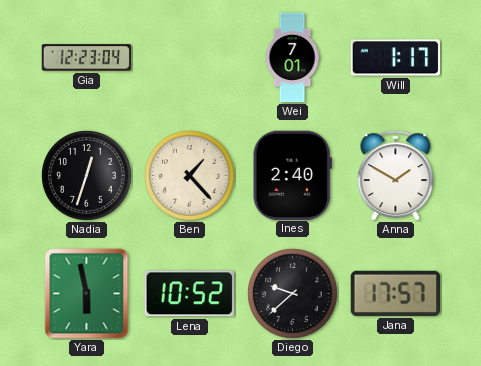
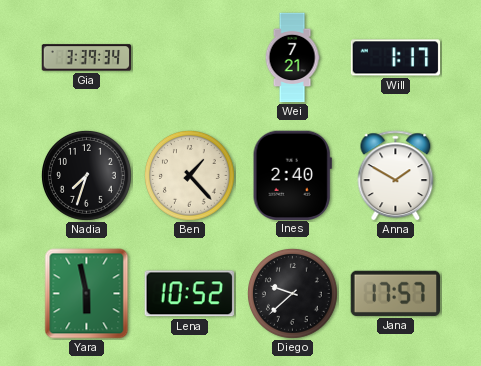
Gia: 12:23 -> 3:39 (87, 58)
Wei: 7:01 -> 7:21 (292, 58)
Nadia: 12:33 -> 7:33 (87, 176)
